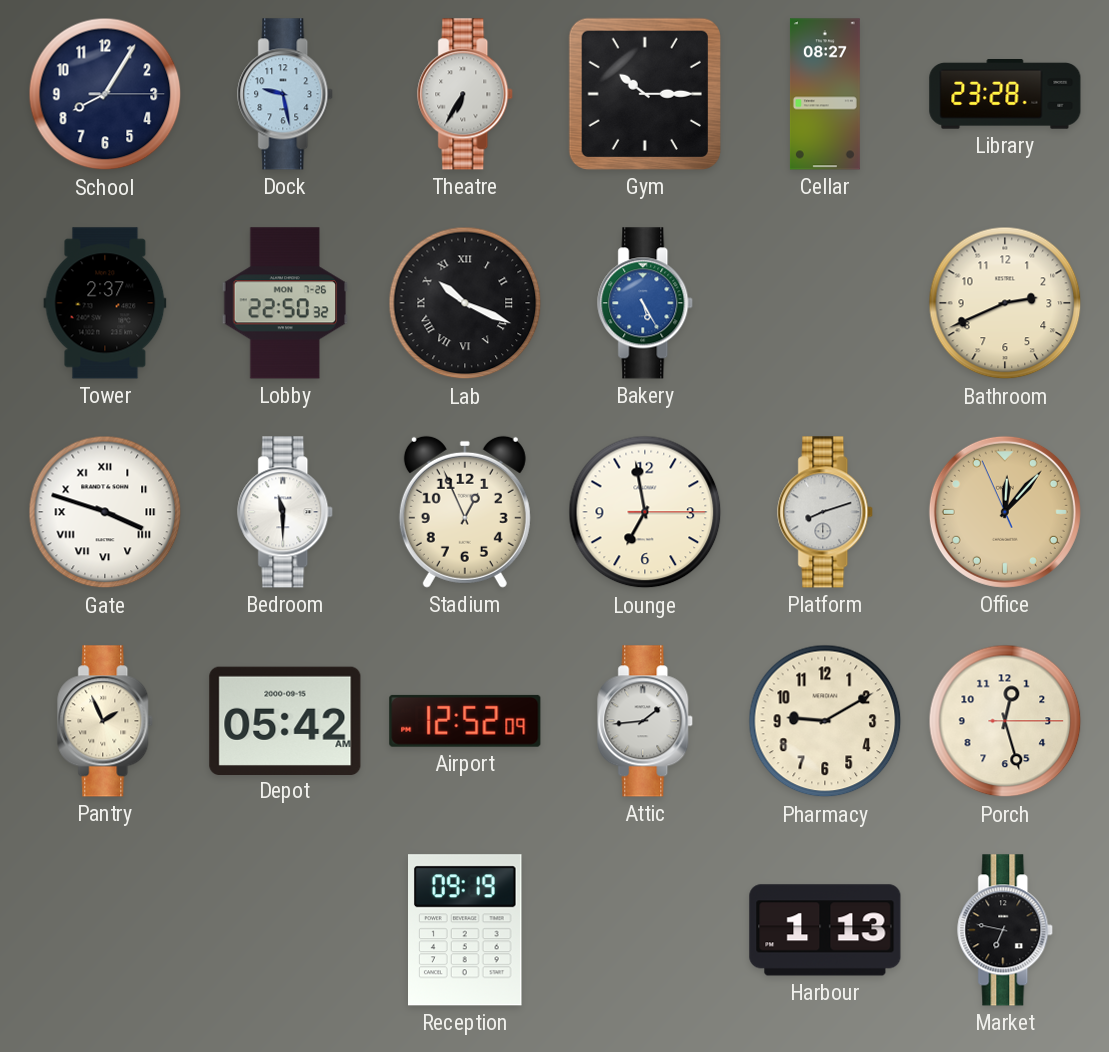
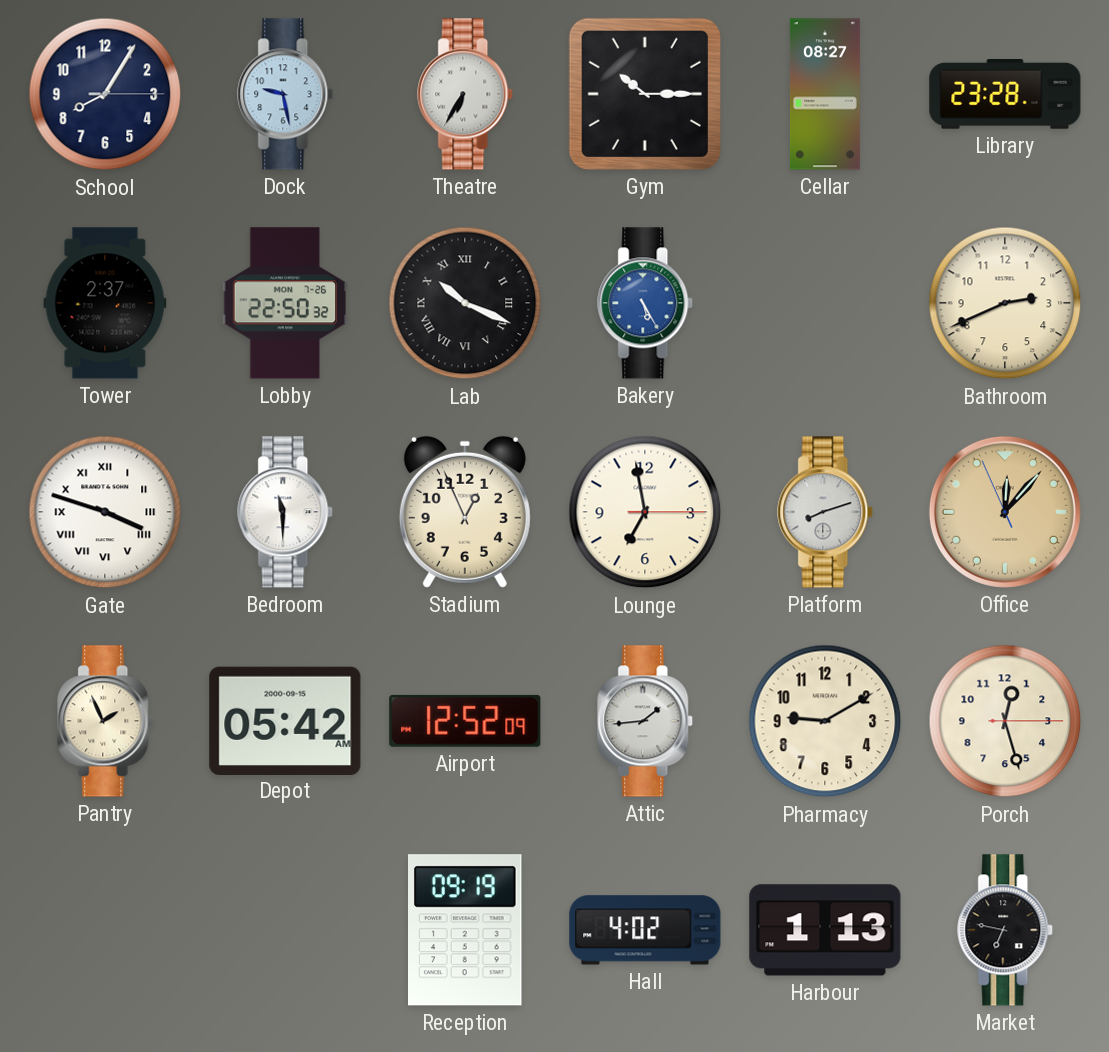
Hall: none -> 4:02 (645, 930)
